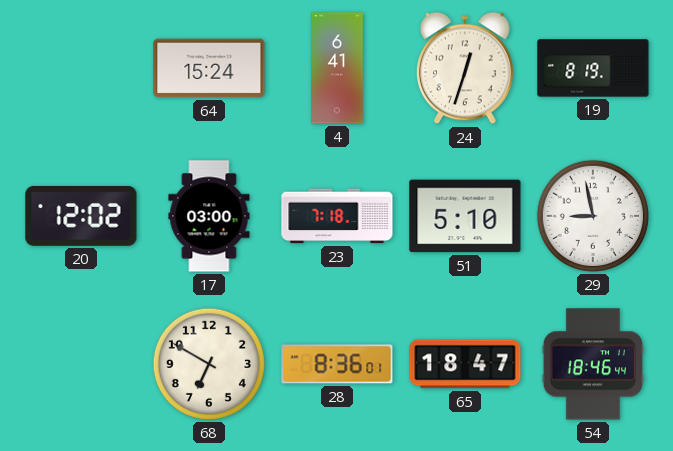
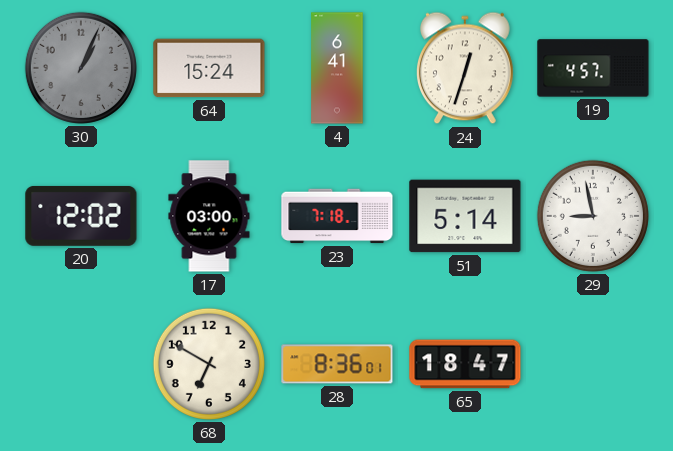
30: none -> 1:04 (81, 68)
19: 8:19 -> 4:57 (593, 68)
51: 5:10 -> 5:14 (465, 216)
54: 18:46 -> none (593, 364)
